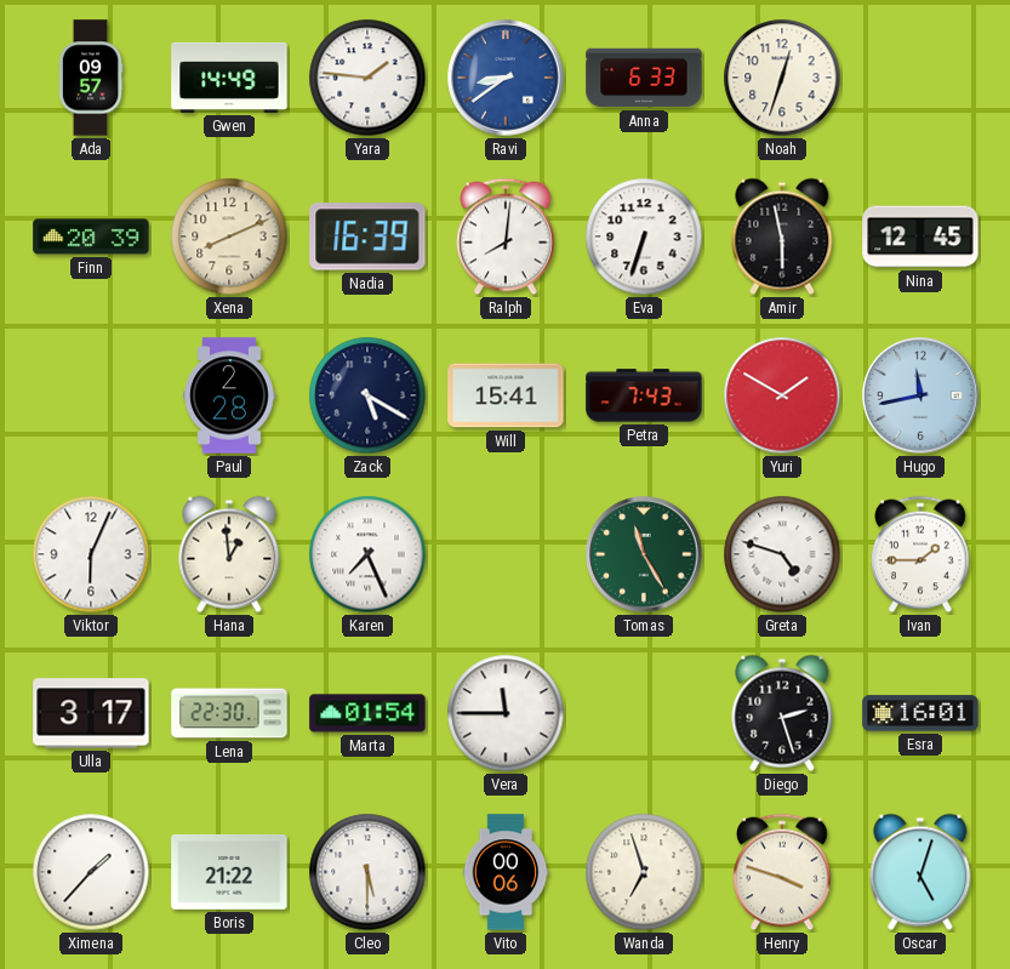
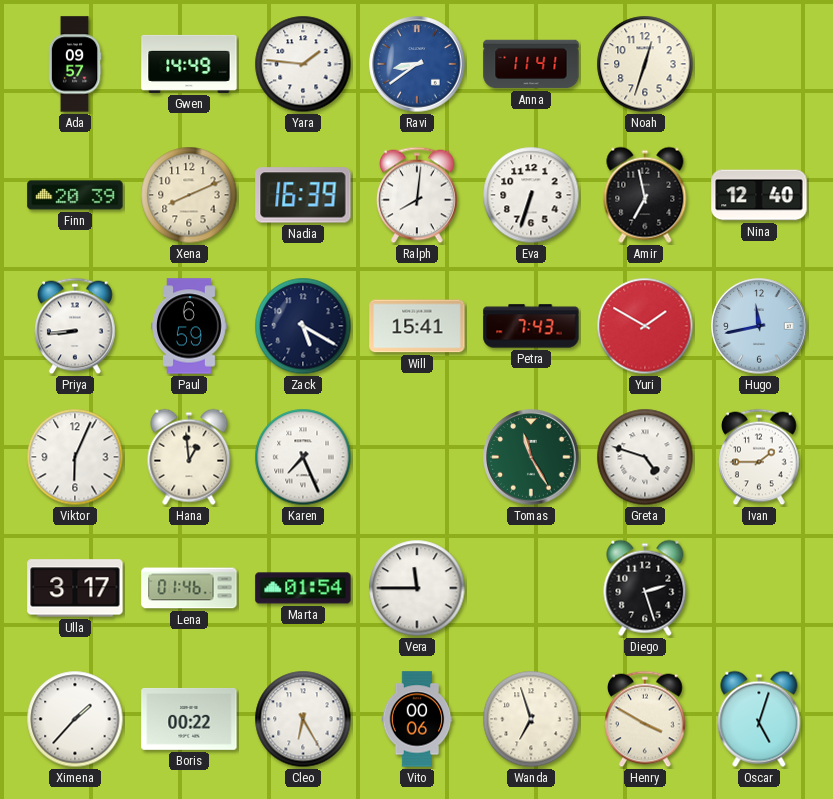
Anna: 6:33 -> 11:41 (531, 64)
Amir: 5:58 -> 6:58 (645, 195)
Nina: 12:45 -> 12:40 (759, 195)
Priya: none -> 8:44 (76, 326)
Paul: 2:28 -> 6:59 (189, 326)
Lena: 22:30 -> 01:46 (189, 588)
Esra: 16:01 -> none (920, 713)
Boris: 21:22 -> 00:22 (189, 719)
Cleo: 5:30 -> 6:25 (303, 719)
Henry: 3:48 -> 3:50 (646, 719)
